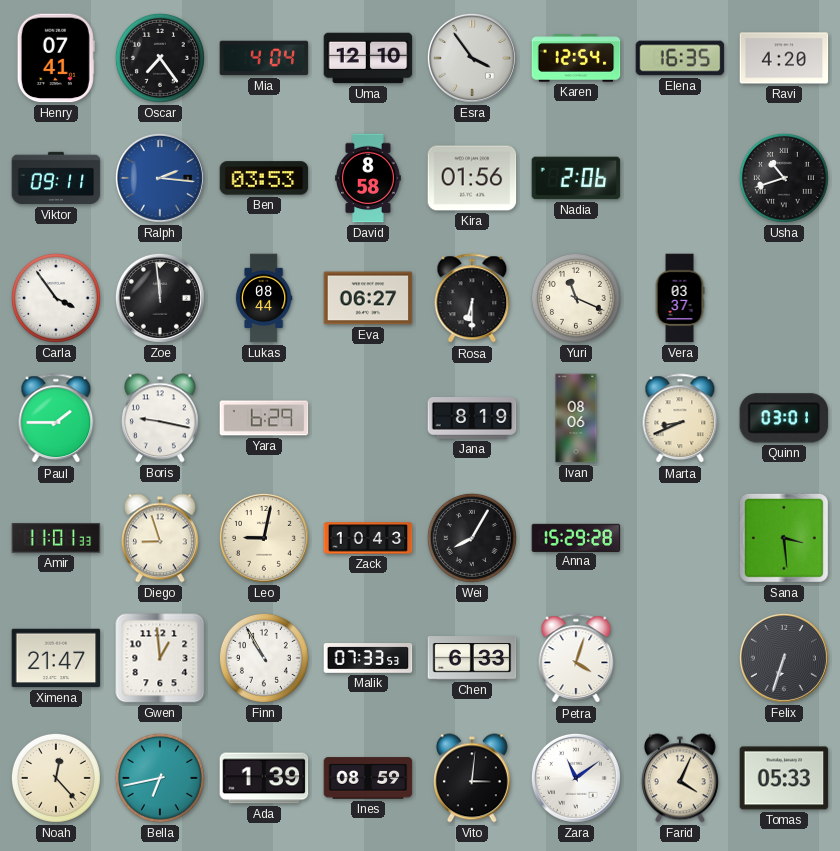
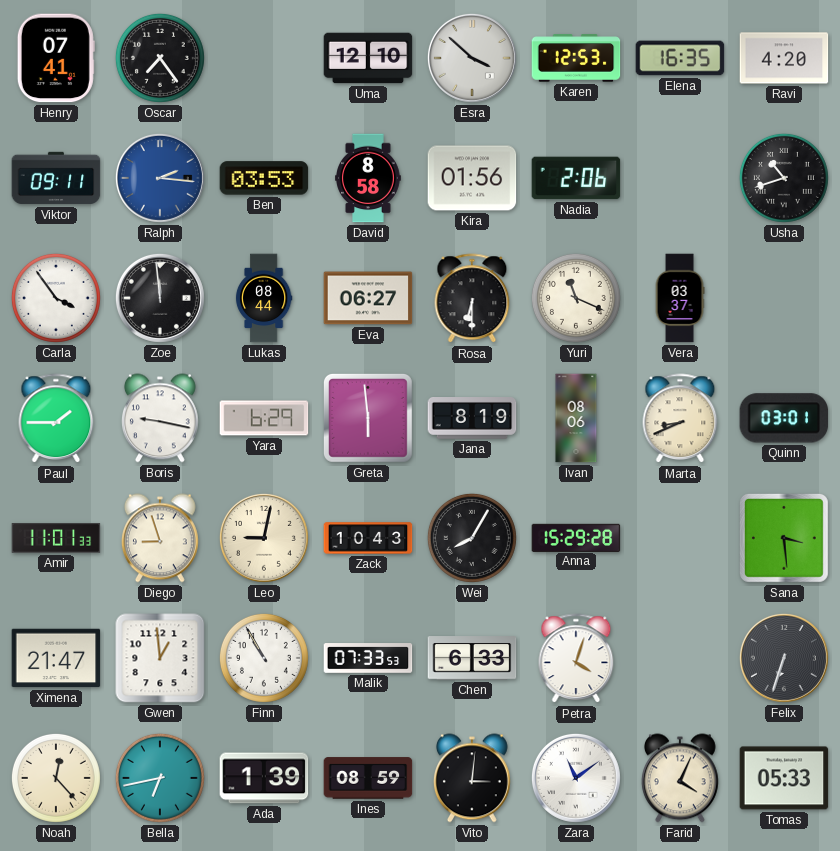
Mia: 4:04 -> none (264, 58)
Esra: 3:54 -> 3:52 (472, 58)
Karen: 12:54 -> 12:53 (576, 58)
Greta: none -> 5:59 (368, 418)
